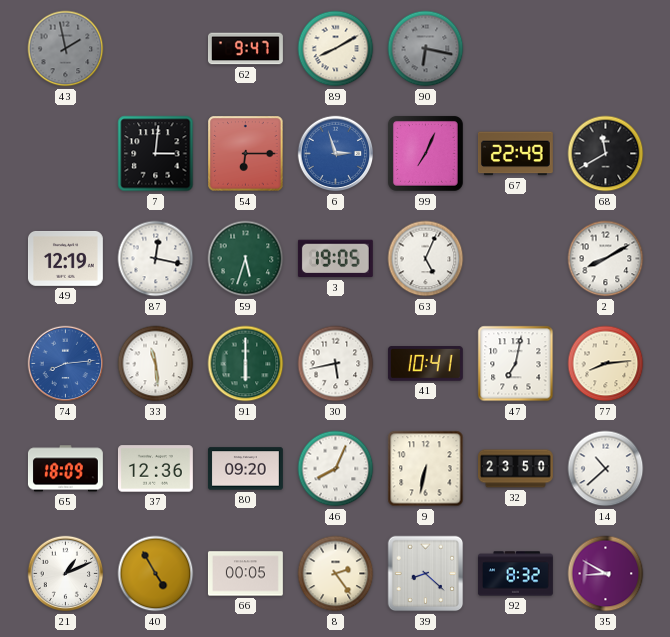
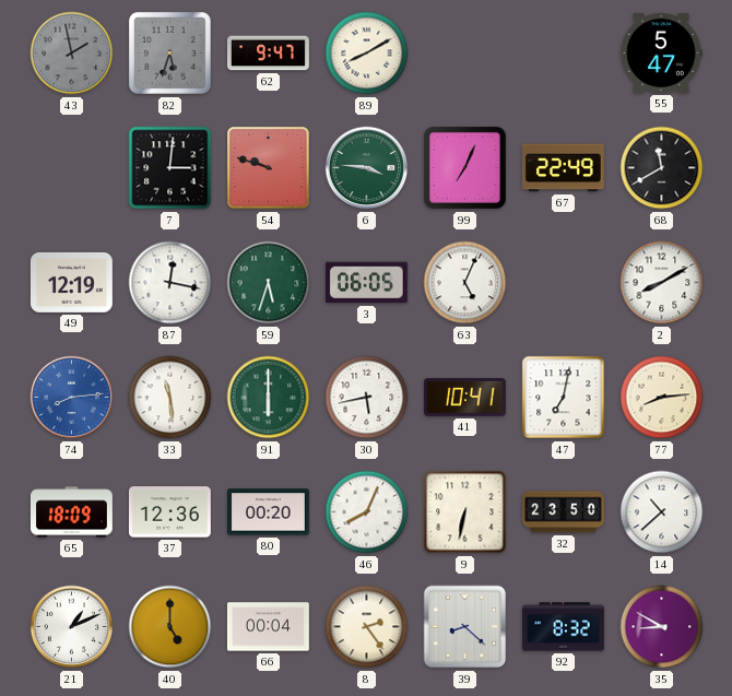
82: none -> 5:33 (169, 52)
90: 6:17 -> none (426, 49)
55: none -> 5:47 (661, 52)
54: 6:15 -> 9:48 (269, 168)
6: 2:57 -> 3:46 (367, 168)
6 dial: blue -> green (367, 168)
3: 19:05 -> 06:05 (366, 283)
80: 09:20 -> 00:20 (268, 512)
40: 4:55 -> 5:00 (170, 627)
66: 00:05 -> 00:04 (268, 627)
